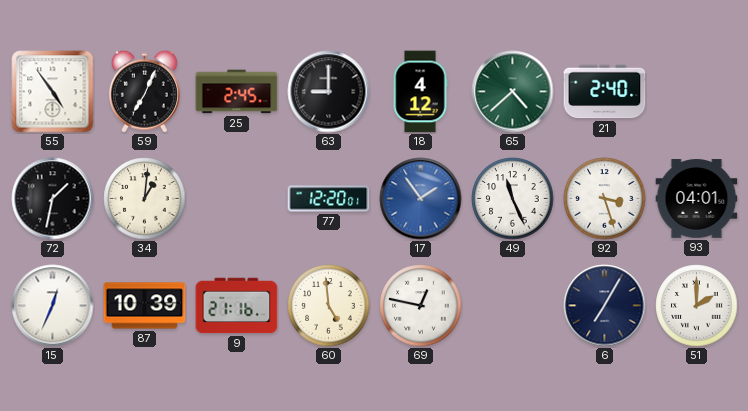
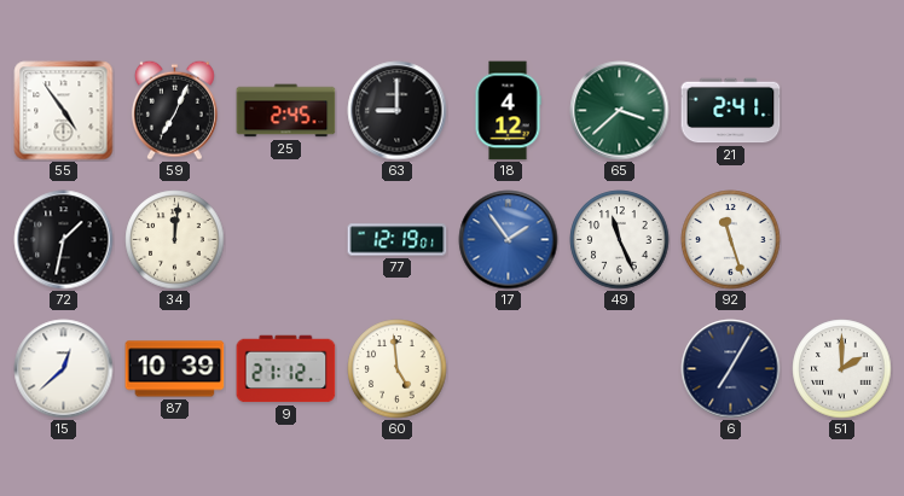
65: 4:38 -> 3:38 (620, 111)
21: 2:40 -> 2:41 (731, 111)
34: 1:01 -> 12:01 (175, 240)
77: 12:20 -> 12:19 (398, 240)
92: 3:27 -> 11:27 (731, 240)
93: 04:01 -> none (697, 199)
15: 12:34 -> 12:38 (64, 369)
9: 21:16 -> 21:12 (286, 369)
69: 12:47 -> none (421, 306)
